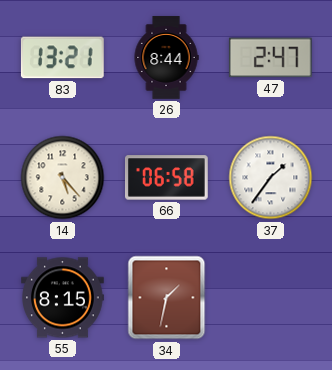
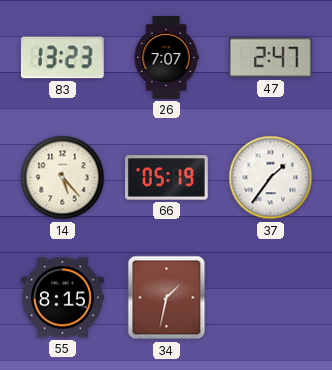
83: 13:21 -> 13:23 (62, 58)
26: 8:44 -> 7:07 (166, 58)
66: 06:58 -> 05:19 (167, 178)
